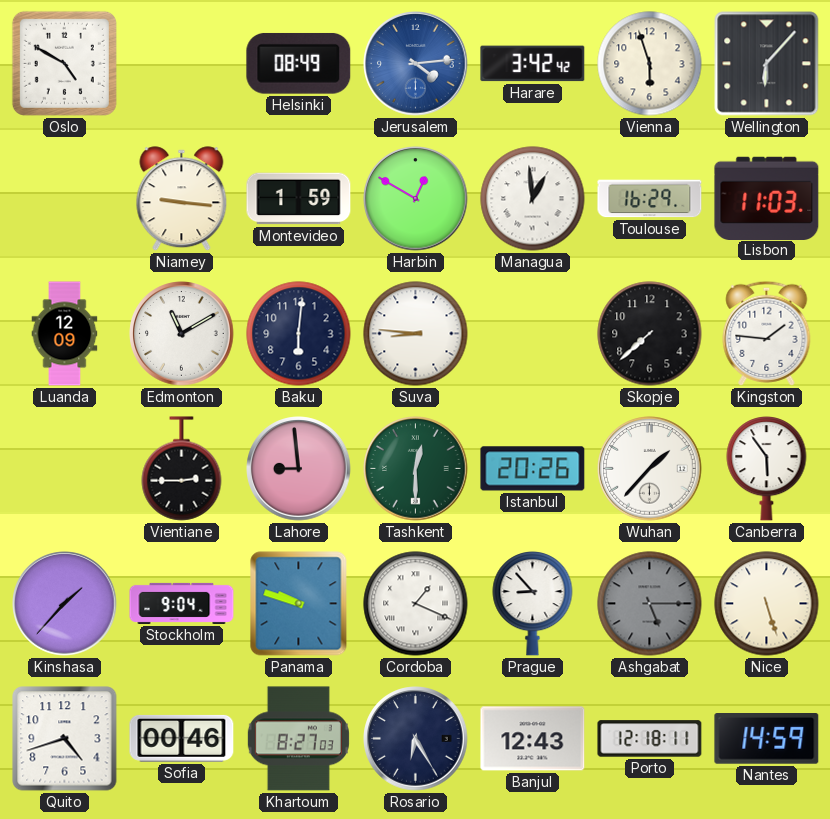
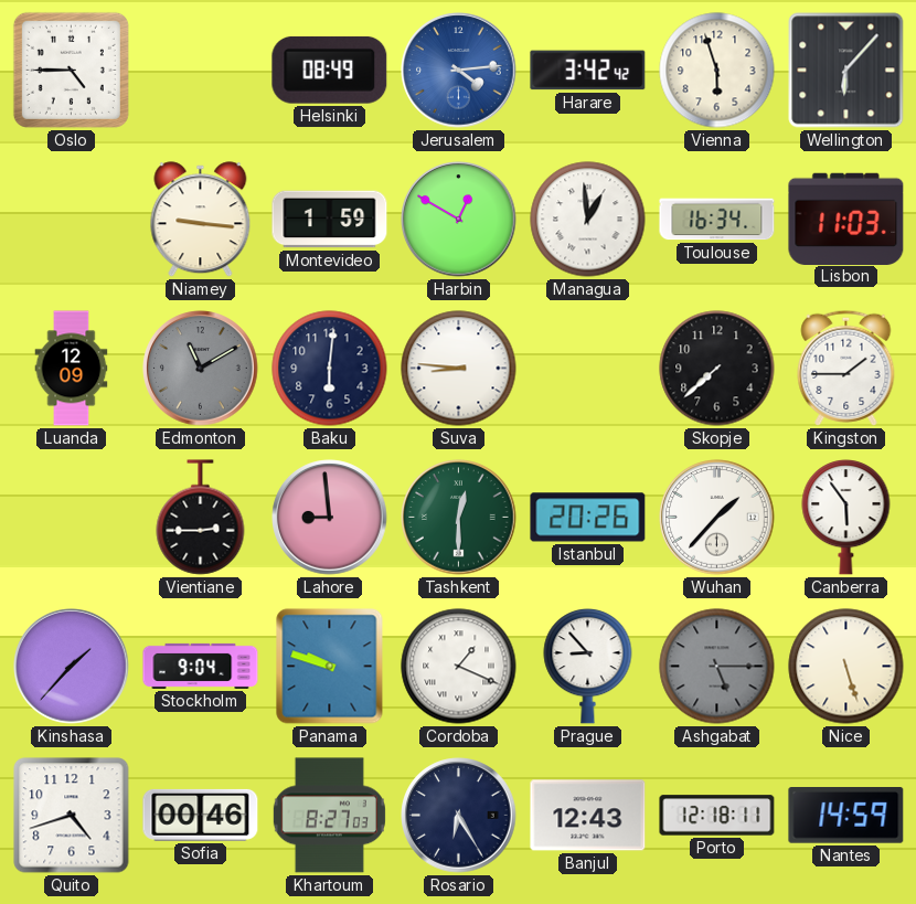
Oslo: 4:50 -> 4:45 (71, 70)
Toulouse: 16:29 -> 16:34 (717, 220)
Edmonton dial: white -> grey (201, 369)
Kingston: 1:46 -> 1:45 (846, 368)
